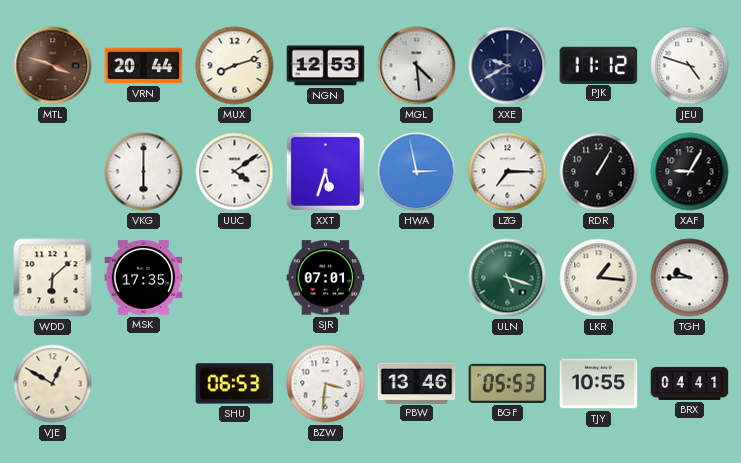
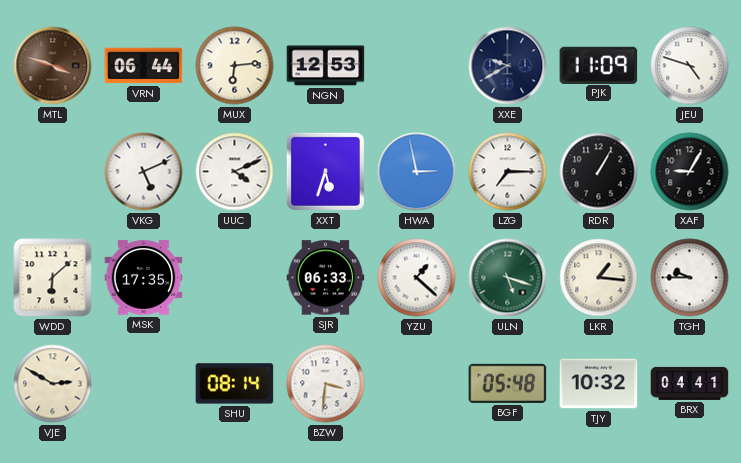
VRN: 20:44 -> 06:44 (144, 66)
MUX: 8:12 -> 6:14 (235, 66)
MGL: 4:29 -> none (417, 66)
PJK: 11:12 -> 11:09 (599, 65)
VKG: 6:00 -> 5:11 (144, 172)
UUC: 4:09 -> 4:11 (235, 172)
SJR: 07:01 -> 06:33 (326, 278)
YZU: none -> 1:22 (417, 278)
VJE: 12:50 -> 2:50 (53, 384)
SHU: 06:53 -> 08:14 (235, 384)
PBW: 13:46 -> none (417, 383)
BGF: 05:53 -> 05:48 (508, 383)
TJY: 10:55 -> 10:32 (599, 384)
